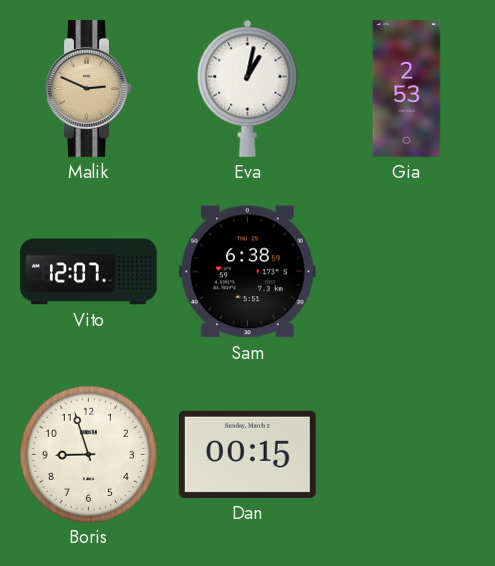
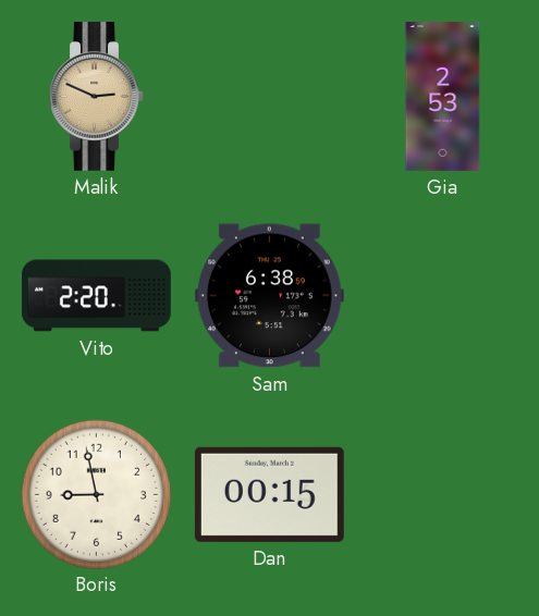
Eva: 1:02 -> none (248, 88)
Vito: 12:07 -> 2:20 (97, 296)
Boris: 8:57 -> 8:58 (96, 494)
